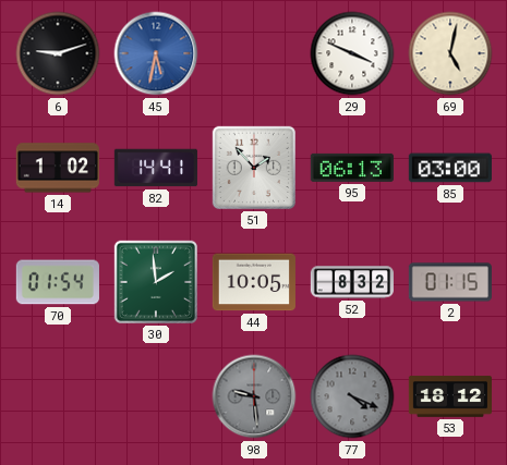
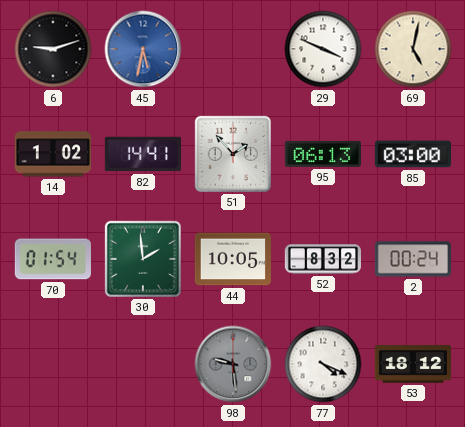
2: 01:15 -> 00:24 (413, 259)
77 dial: grey -> white (323, 364)
